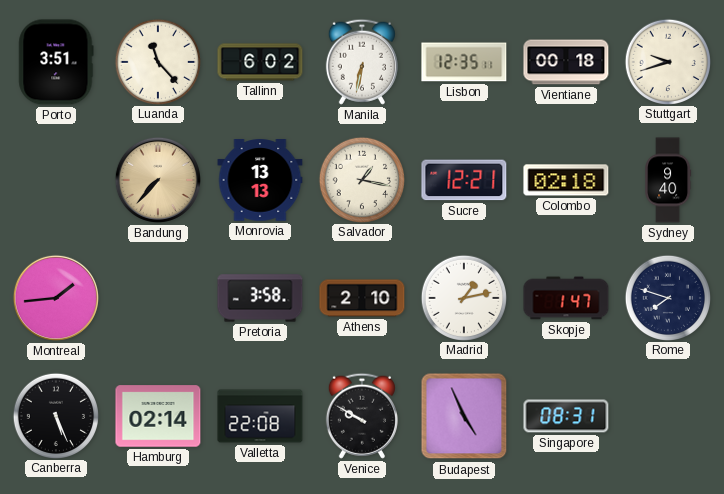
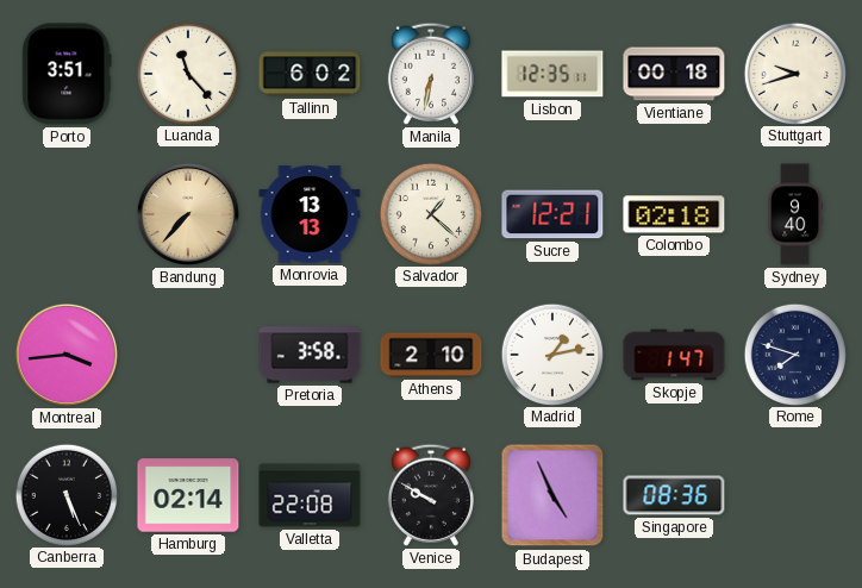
Salvador: 1:17 -> 1:22 (430, 213)
Montreal: 1:44 -> 3:44 (67, 355)
Singapore: 08:31 -> 08:36 (674, 495)
